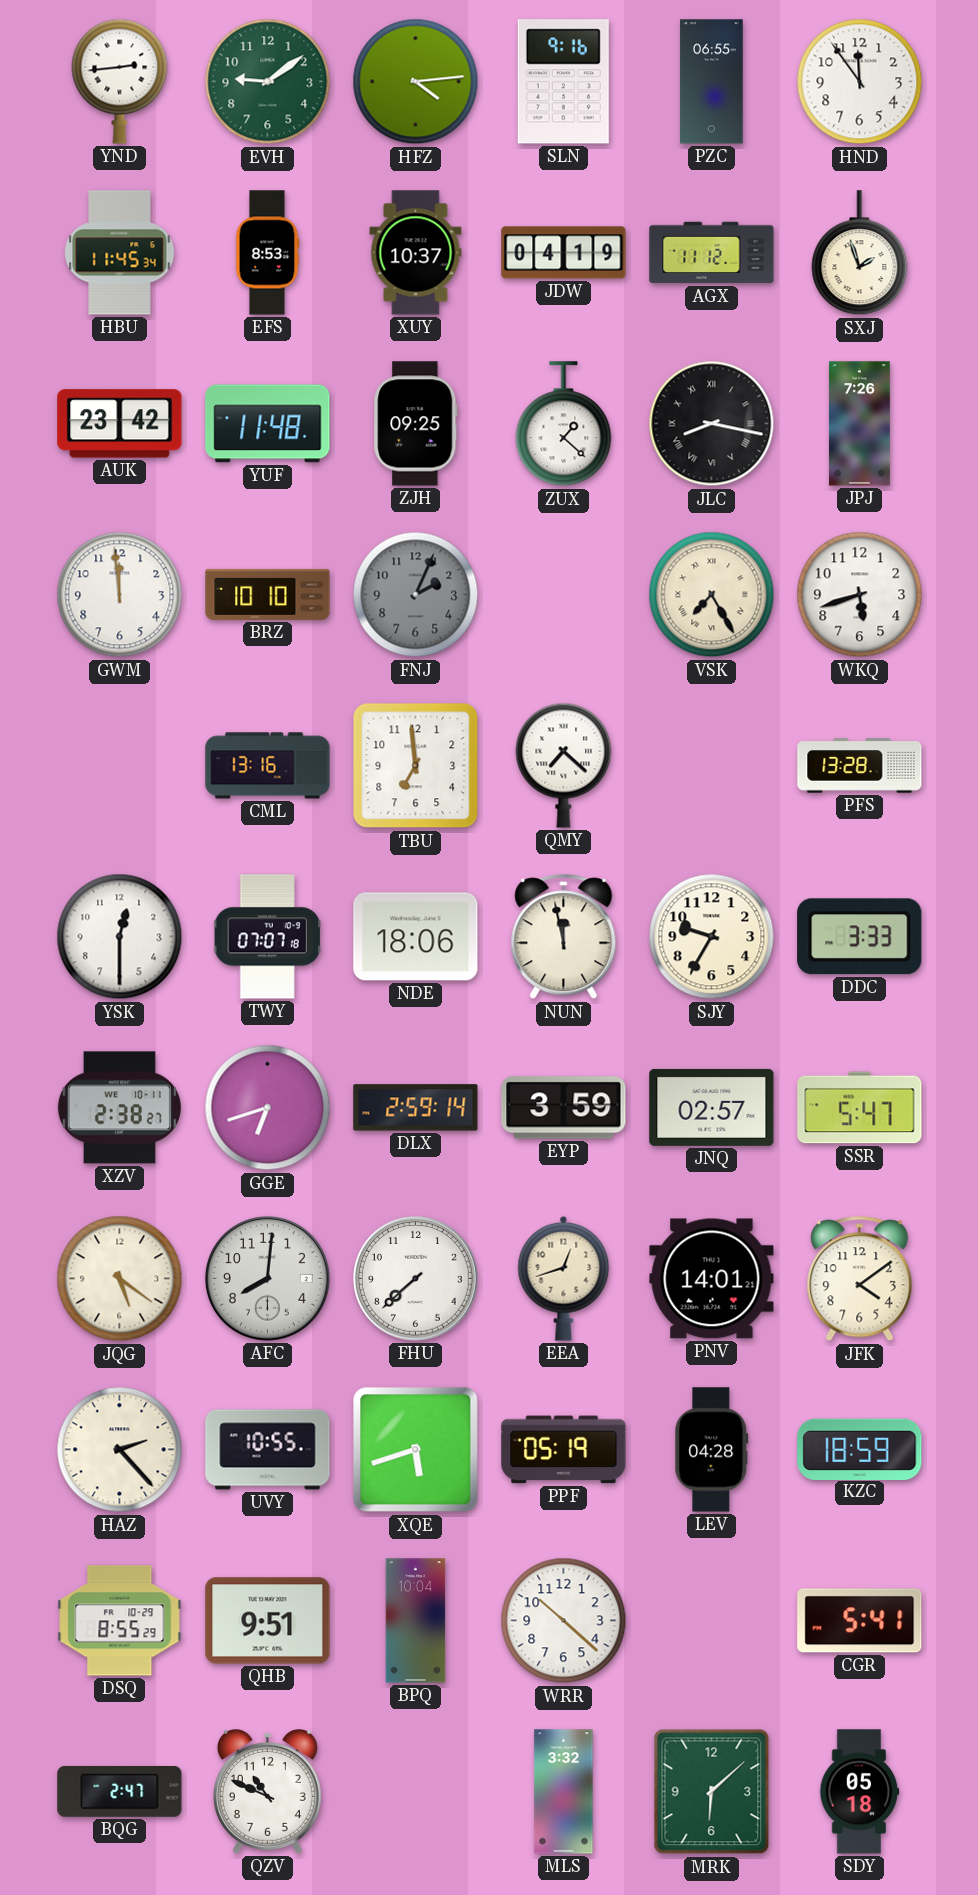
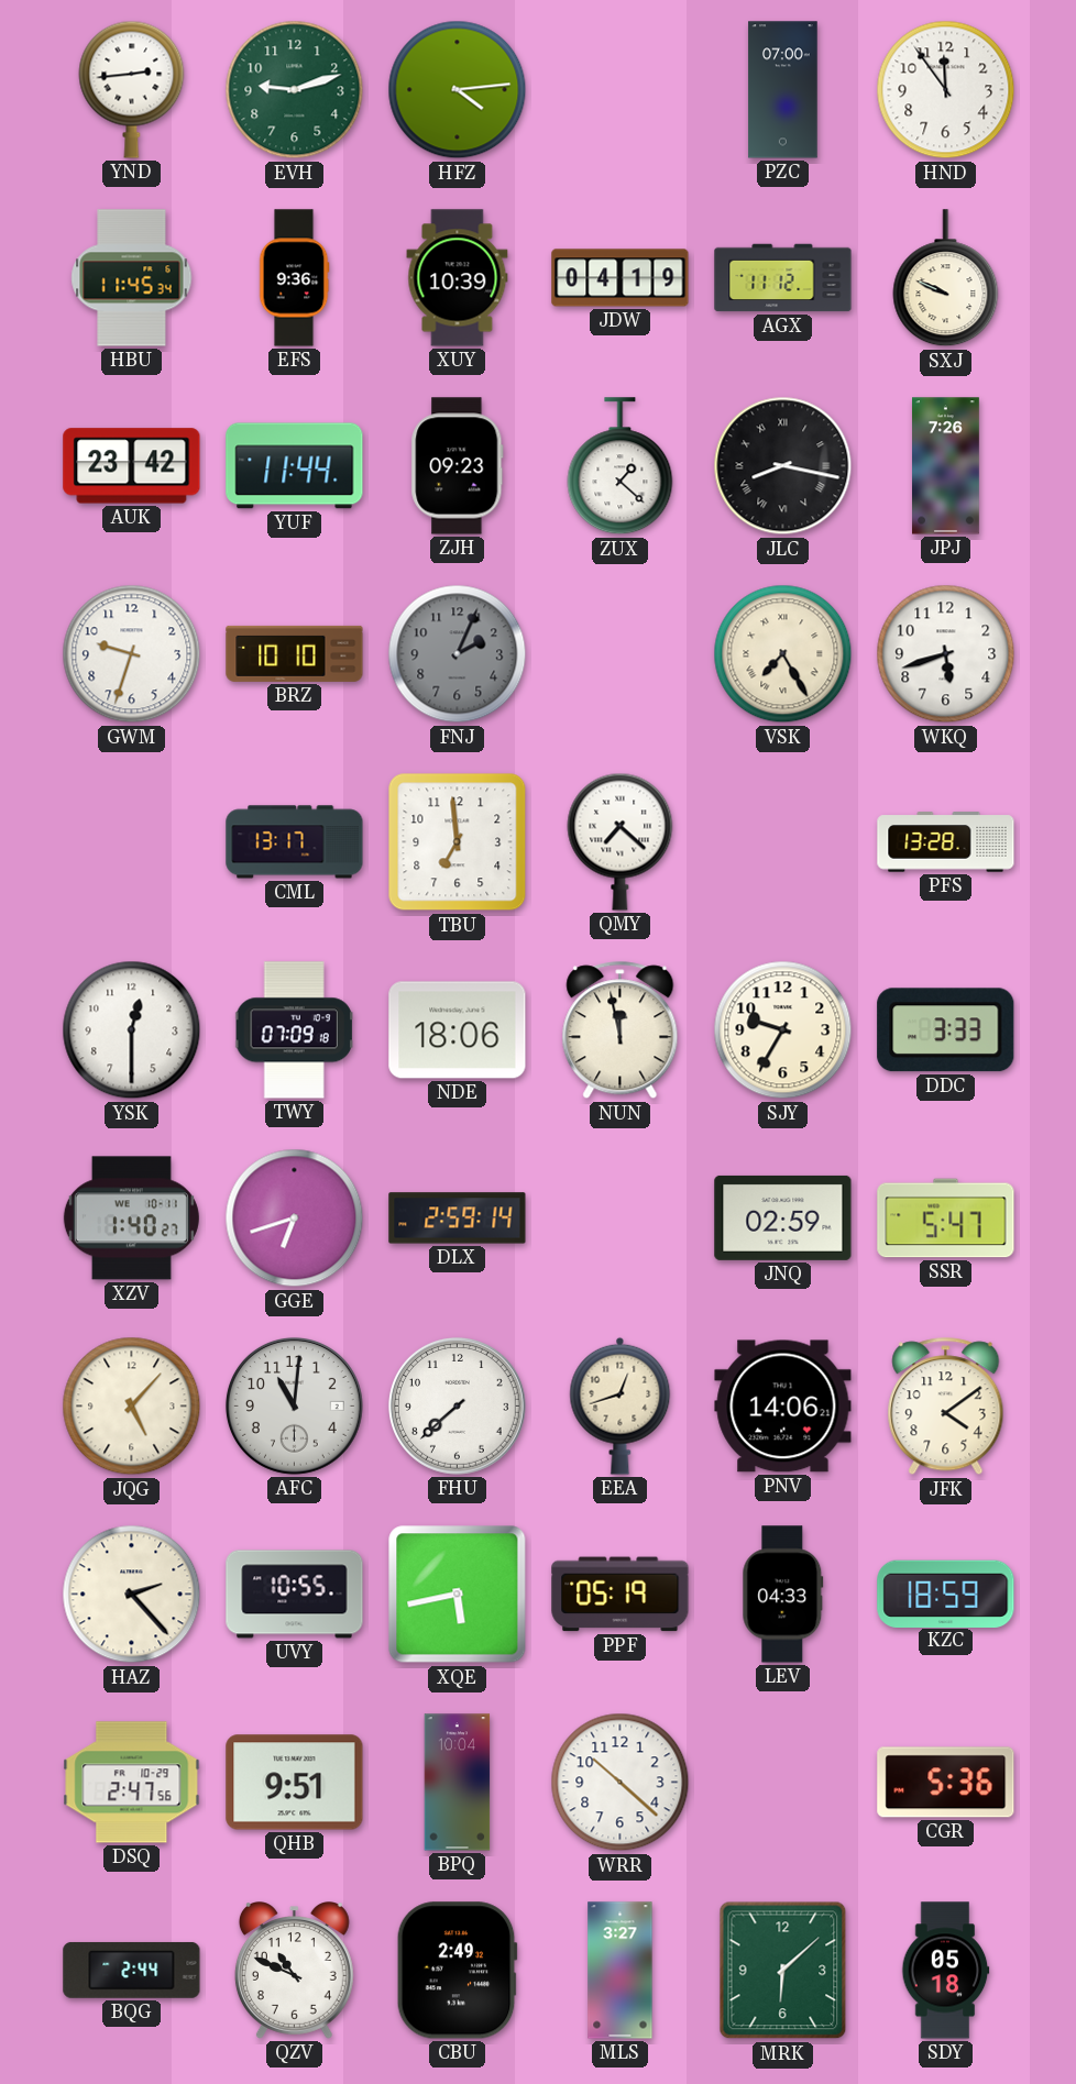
EVH: 9:09 -> 9:12 (295, 90)
SLN: 9:16 -> none (563, 82)
PZC: 06:55 -> 07:00 (783, 90)
EFS: 8:53 -> 9:36 (294, 278)
XUY: 10:37 -> 10:39 (458, 278)
SXJ: 1:57 -> 9:49 (946, 278)
YUF: 11:48 -> 11:44 (295, 466)
ZJH: 09:25 -> 09:23 (458, 466)
GWM: 11:59 -> 9:33 (132, 654)
CML: 13:16 -> 13:17 (295, 842)
TWY: 07:07 -> 07:09 (295, 1030)
XZV: 2:38 -> 1:40 (131, 1219)
EYP: 3:59 -> none (564, 1108)
JNQ: 02:57 -> 02:59 (783, 1217)
JQG: 5:21 -> 5:07 (132, 1407)
AFC: 8:01 -> 11:01 (294, 1405)
PNV: 14:01 -> 14:06 (783, 1407)
XQE: 5:42 -> 5:43 (458, 1595)
LEV: 04:28 -> 04:33 (783, 1595)
DSQ: 8:55 -> 2:47 (132, 1783)
CGR: 5:41 -> 5:36 (946, 1783)
BQG: 2:47 -> 2:44 (132, 1970)
CBU: none -> 2:49 (457, 1971)
MLS: 3:32 -> 3:27 (621, 1971)
